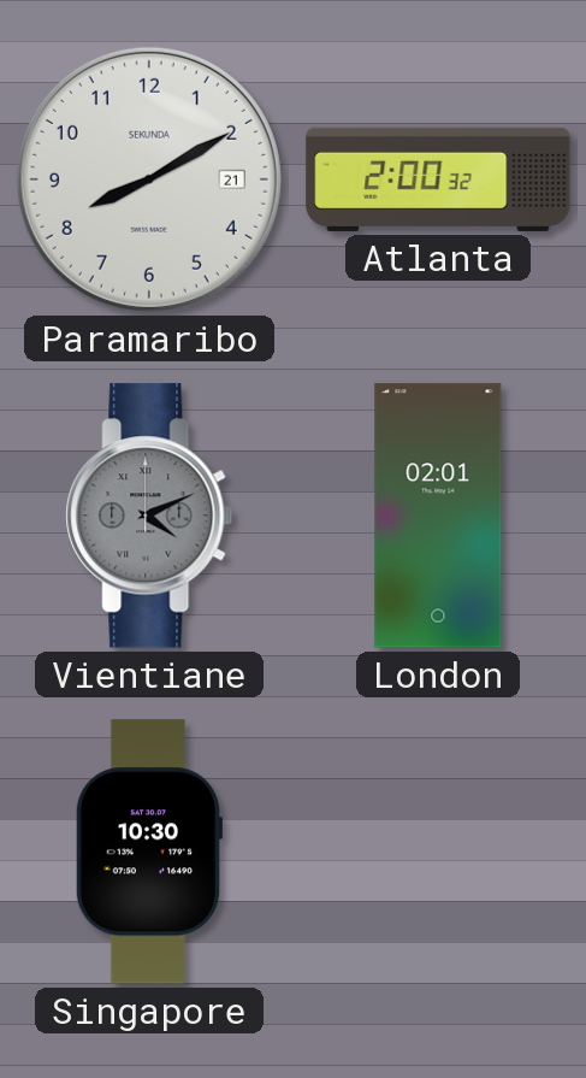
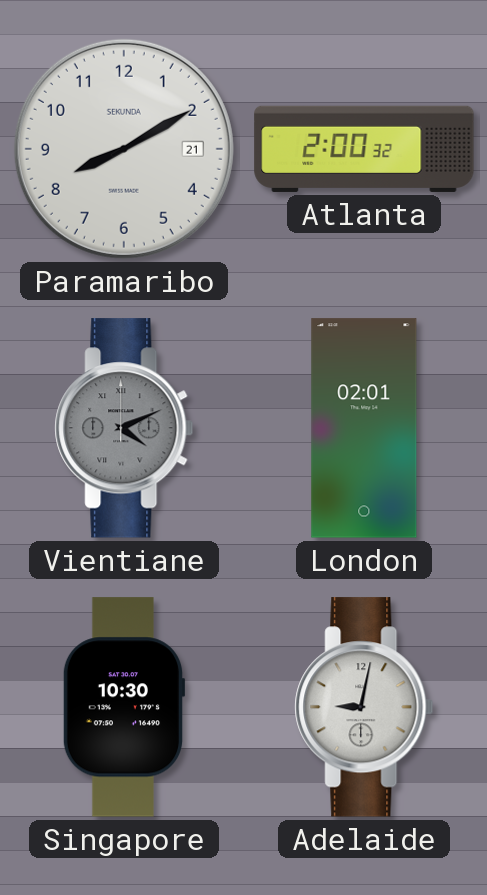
Adelaide: none -> 9:02 (364, 707)
